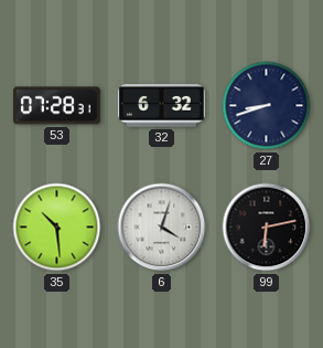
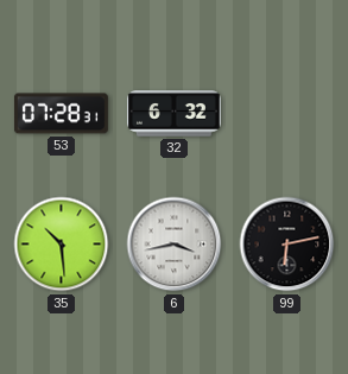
27: 8:42 -> none (267, 106)
6: 4:03 -> 3:43 (175, 245)
